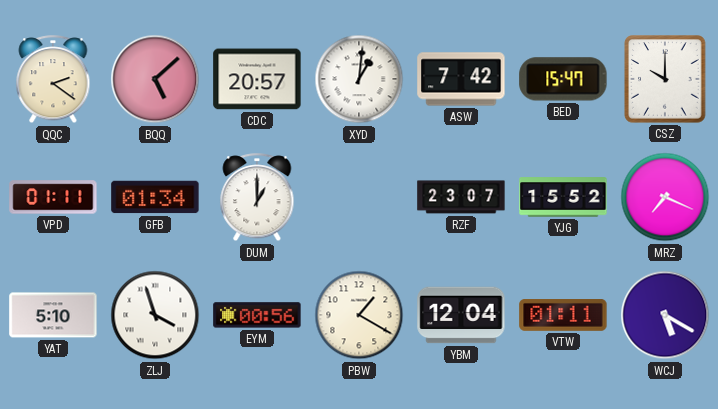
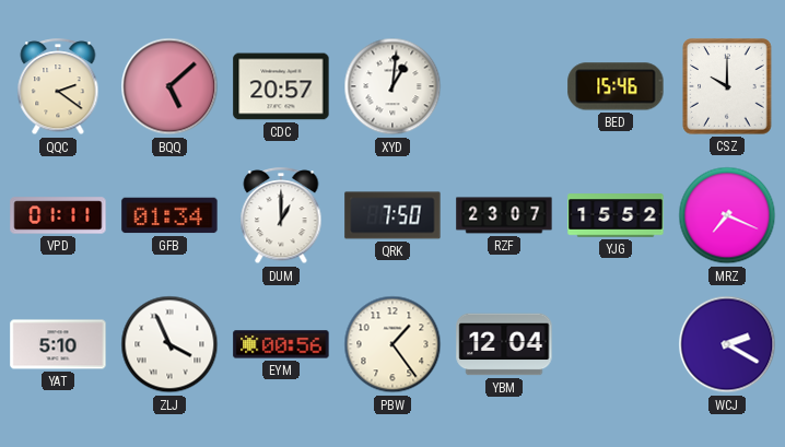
ASW: 7:42 -> none (461, 79)
BED: 15:47 -> 15:46 (616, 86)
QRK: none -> 7:50 (392, 215)
ZLJ: 3:57 -> 3:56 (169, 344)
PBW: 1:20 -> 1:24 (392, 344)
VTW: 01:11 -> none (563, 316)
WCJ: 5:20 -> 2:20 (727, 344)
